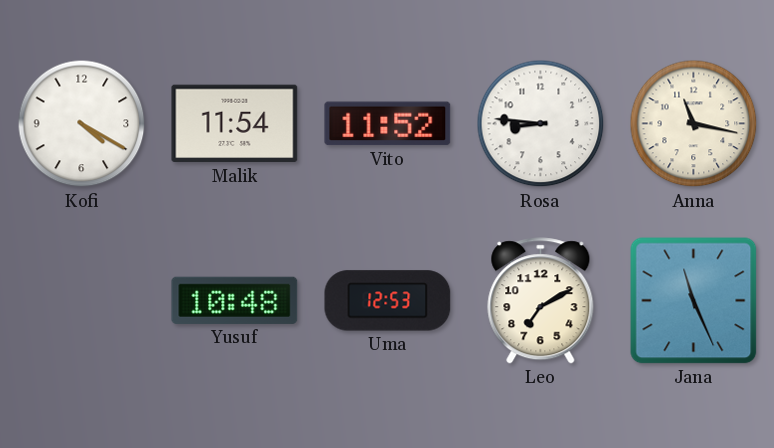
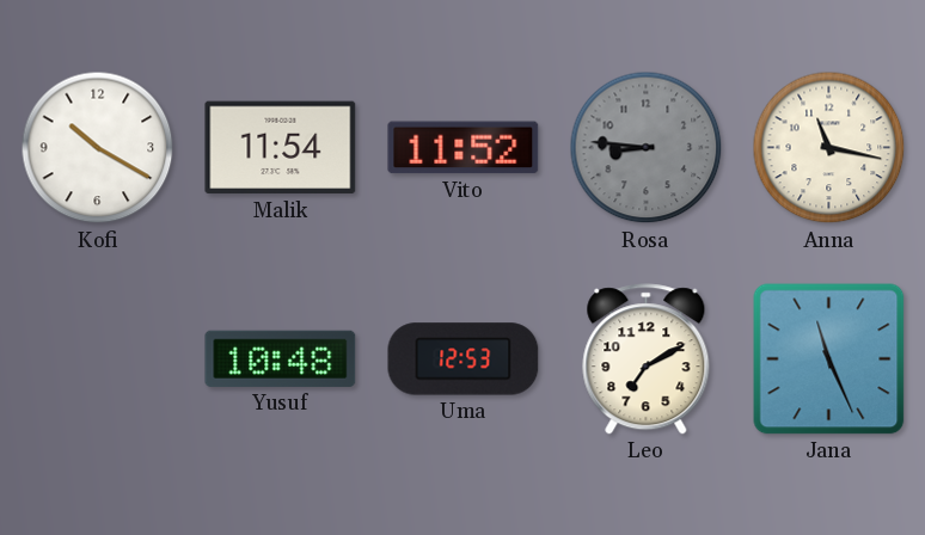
Kofi: 4:20 -> 10:20 (98, 148)
Rosa dial: white -> grey (647, 148)
